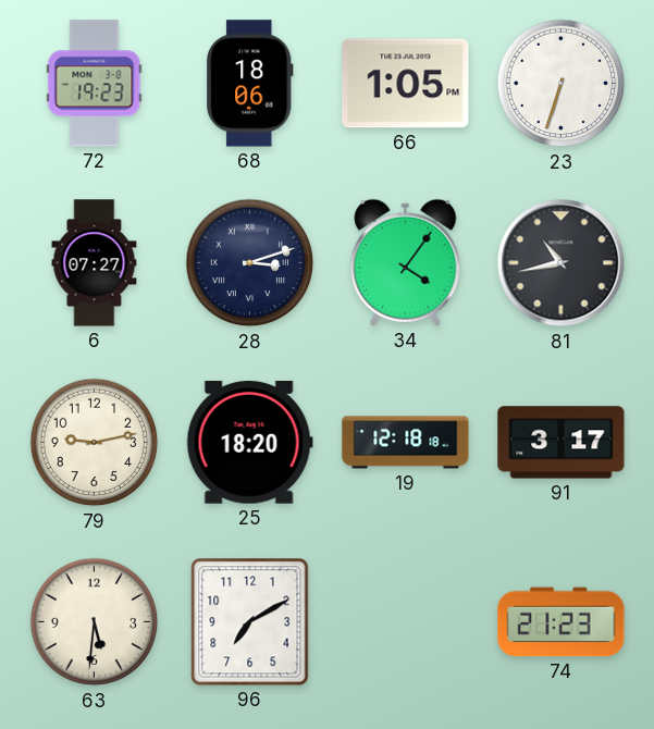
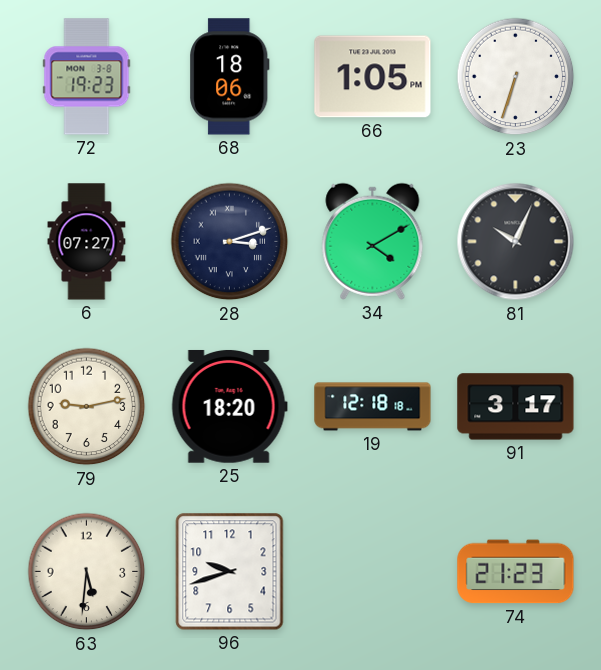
34: 4:06 -> 4:10 (373, 241)
81: 10:43 -> 10:04 (516, 242)
96: 7:10 -> 9:42 (230, 572)
